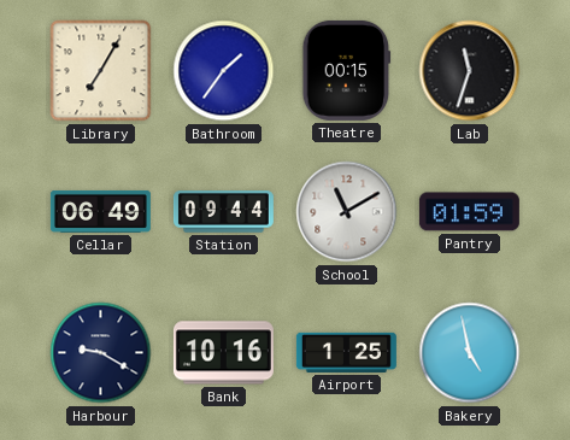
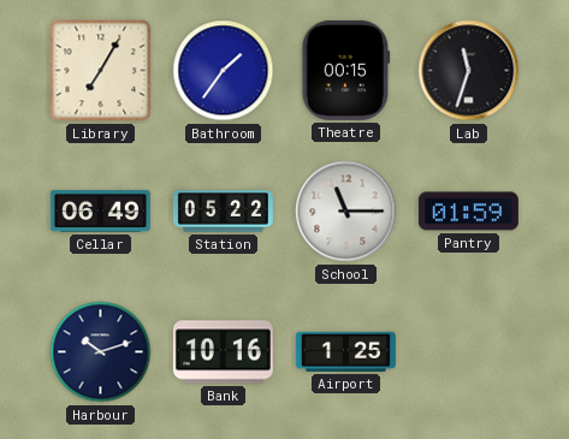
Station: 09:44 -> 05:22 (223, 212)
School: 11:10 -> 11:15 (346, 212)
Harbour: 9:20 -> 10:12 (101, 352)
Bakery: 4:58 -> none (470, 353)
